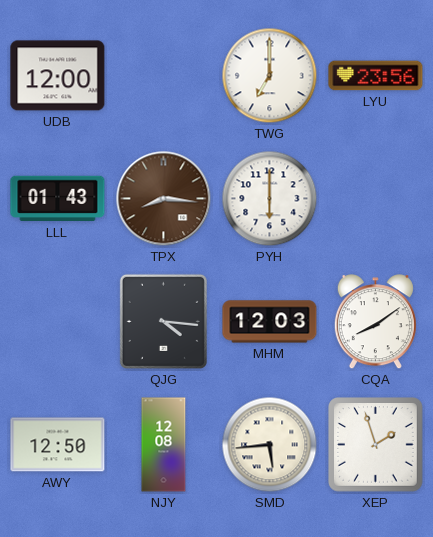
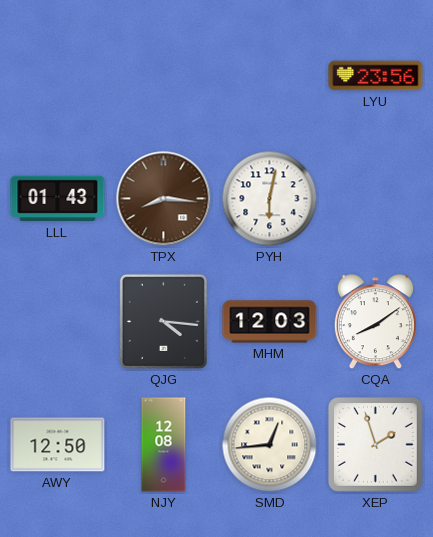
UDB: 12:00 -> none (58, 76)
TWG: 7:00 -> none (270, 76)
PYH: 6:00 -> 6:02 (270, 199)
SMD: 5:44 -> 12:44 (270, 445)
